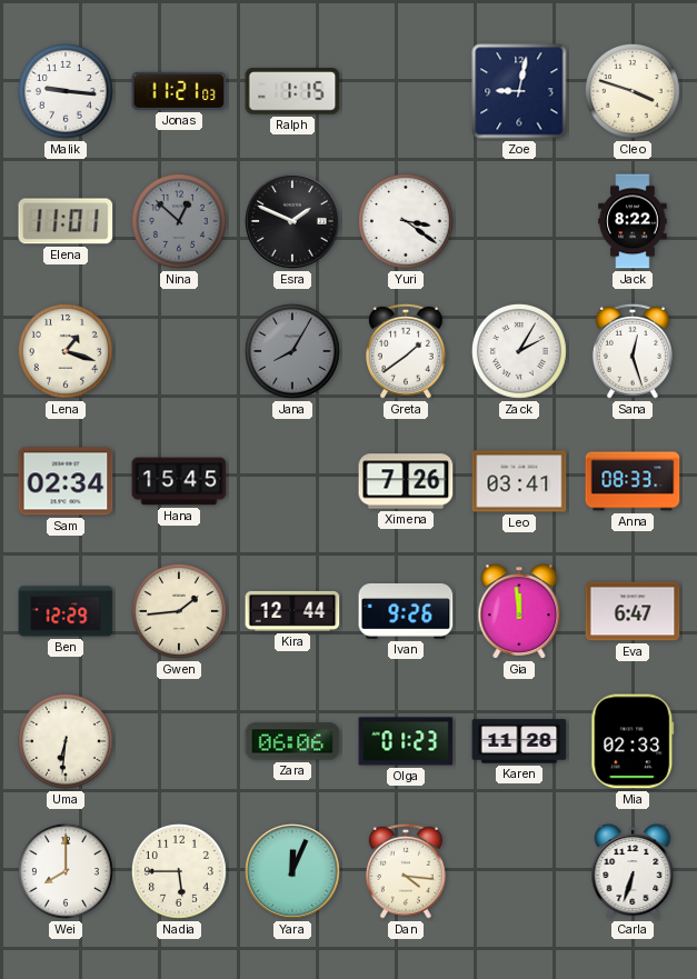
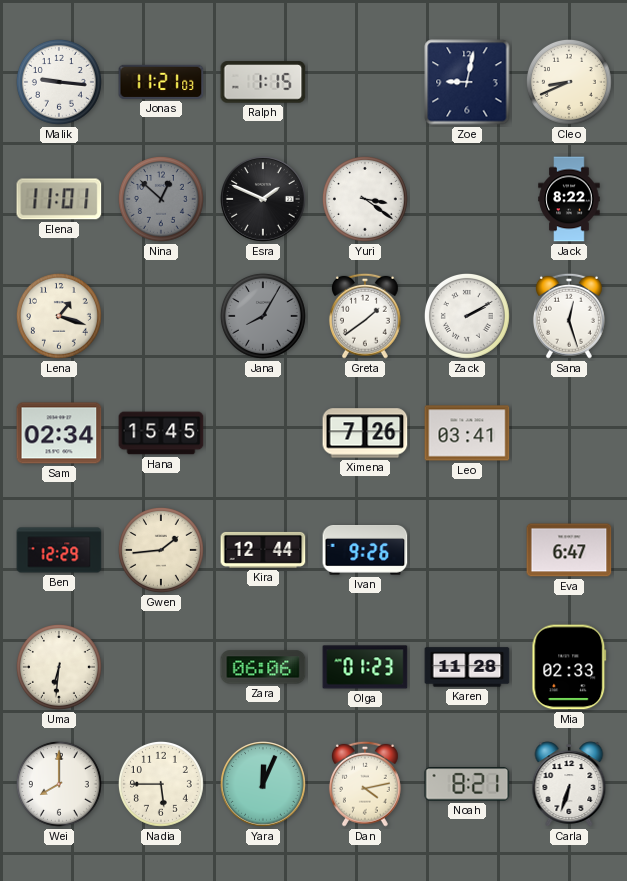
Cleo: 3:48 -> 8:41 (569, 82)
Zack: 2:05 -> 2:10 (467, 316)
Anna: 08:33 -> none (633, 481)
Gia: 11:59 -> none (519, 611)
Dan: 4:16 -> 4:13 (365, 784)
Noah: none -> 8:21 (467, 784)
